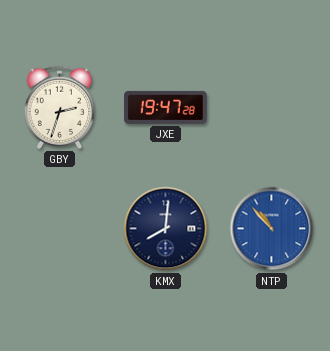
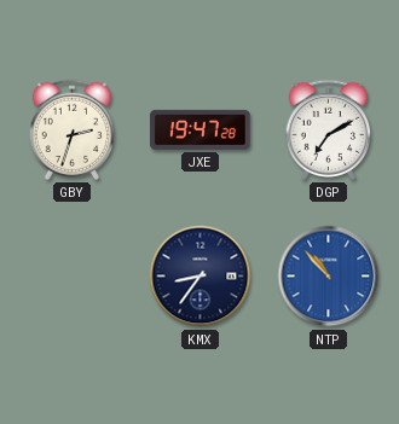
DGP: none -> 7:10 (328, 129)
KMX: 8:01 -> 8:36 (201, 277)
